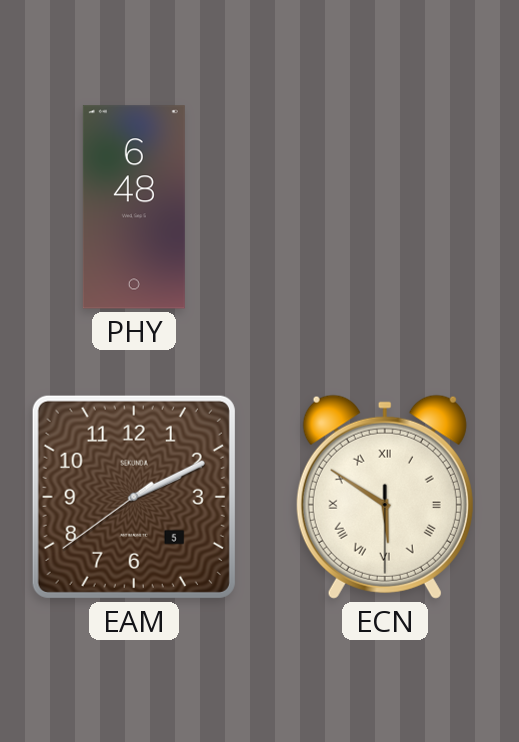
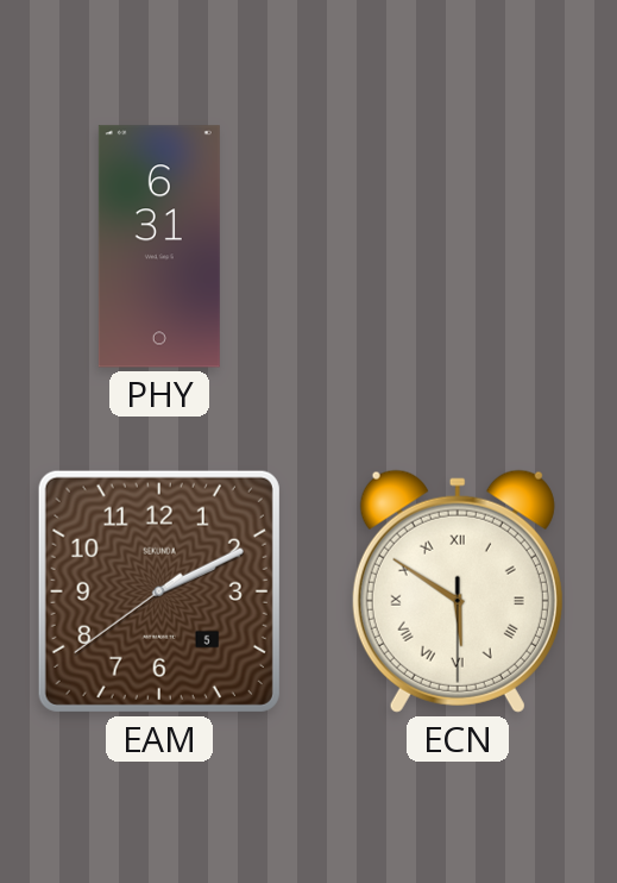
PHY: 6:48 -> 6:31 (159, 246)
